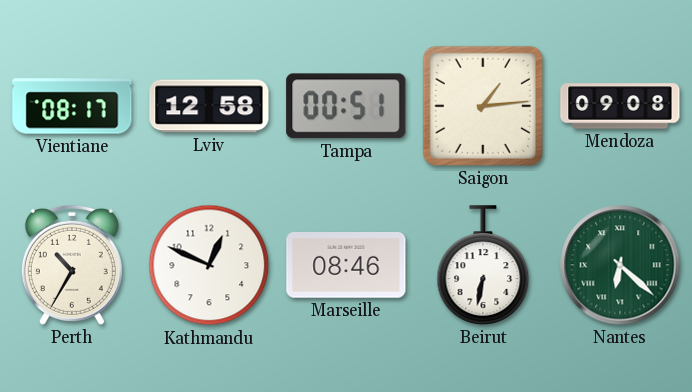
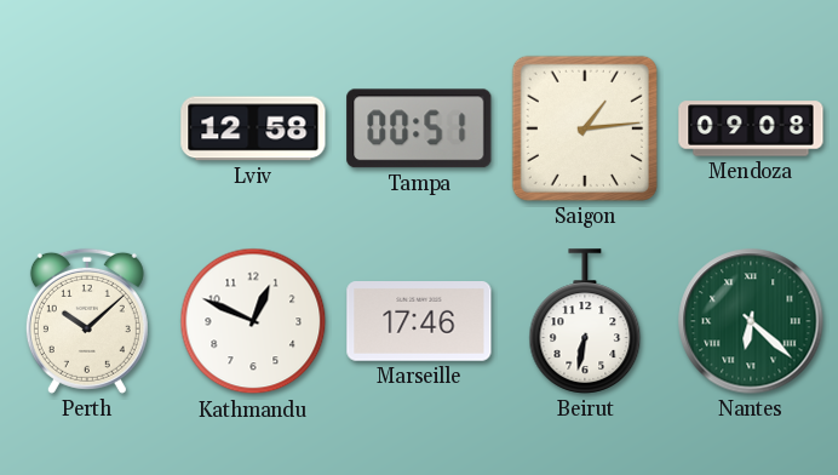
Vientiane: 08:17 -> none (72, 106)
Perth: 10:35 -> 10:08 (87, 321)
Marseille: 08:46 -> 17:46 (419, 322)
